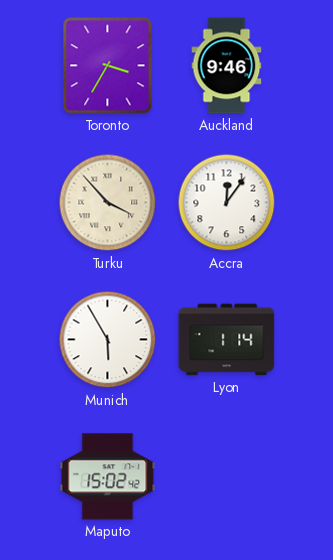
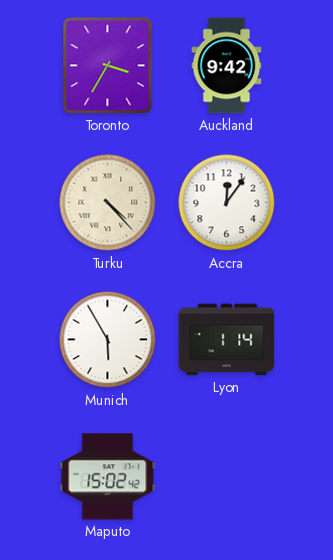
Auckland: 9:46 -> 9:42 (227, 66)
Turku: 3:53 -> 4:23 (108, 203)
